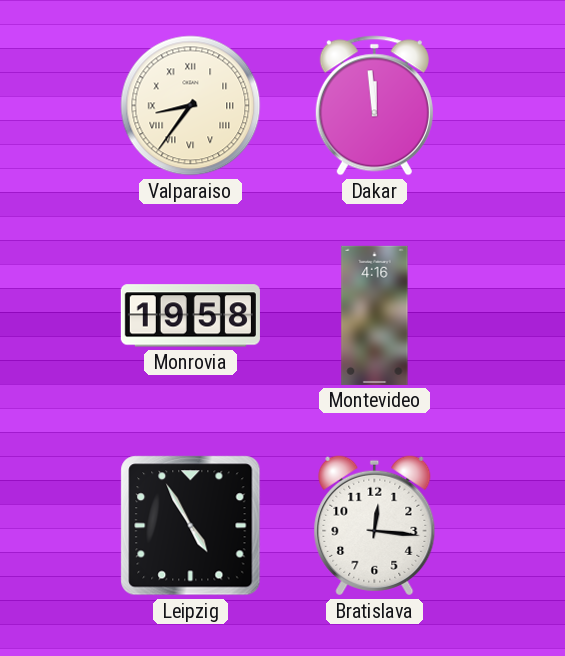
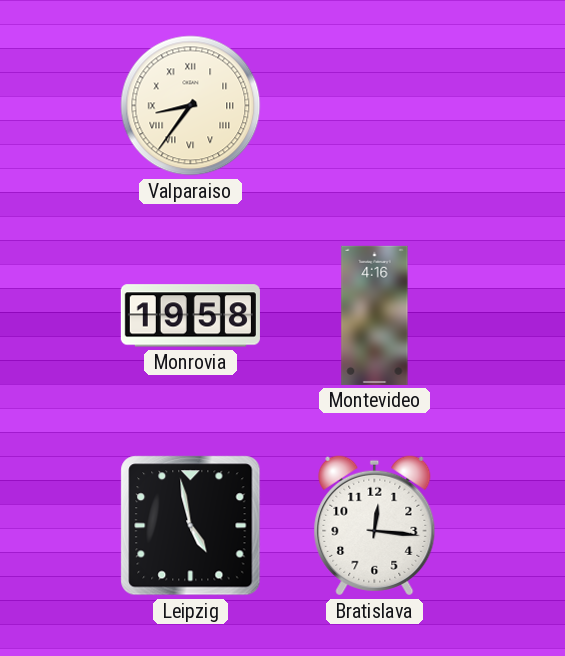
Dakar: 11:59 -> none (374, 106)
Leipzig: 4:55 -> 4:58 (191, 526)
